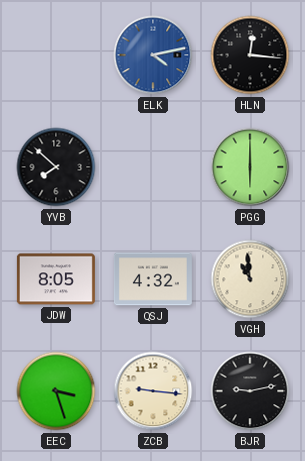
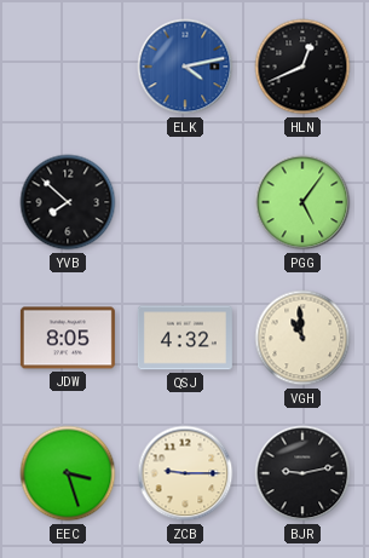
HLN: 12:16 -> 12:41 (302, 67)
PGG: 6:00 -> 5:06 (302, 202)
ZCB: 9:16 -> 9:15 (185, 473)
